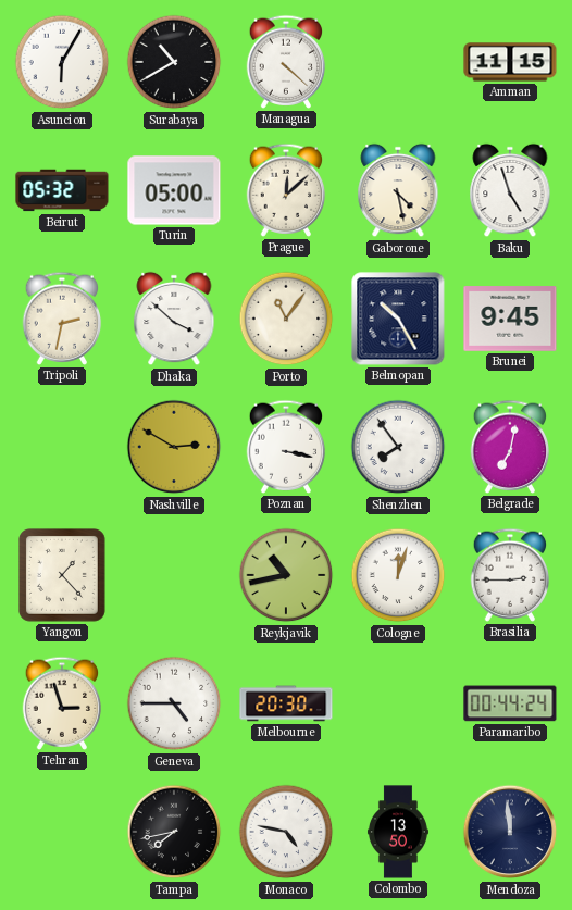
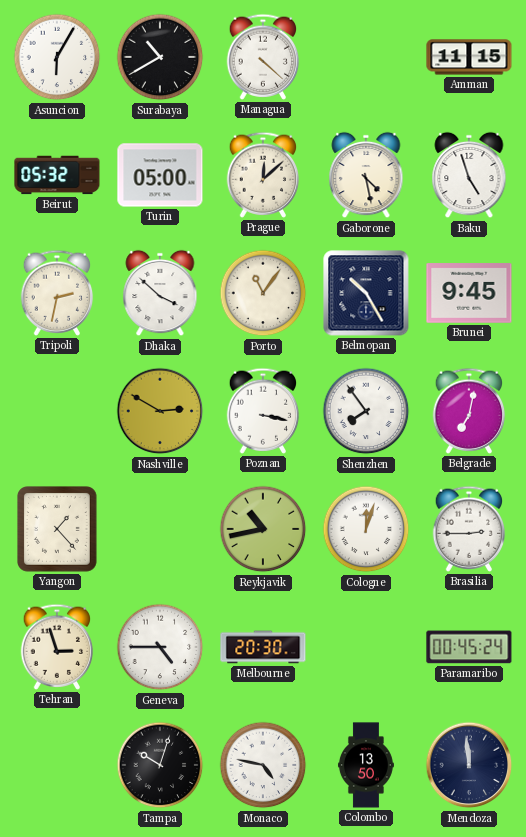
Paramaribo: 00:44 -> 00:45 (469, 647)
Tampa: 7:43 -> 10:03 (160, 765)
